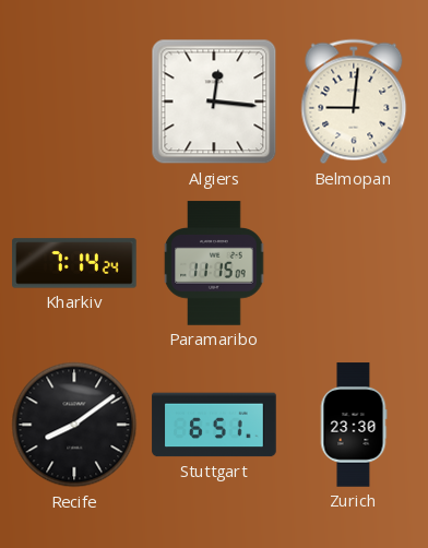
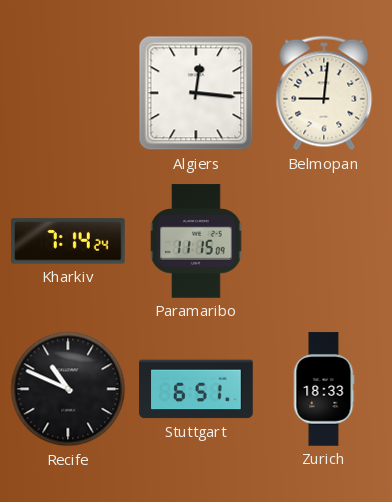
Recife: 8:09 -> 10:49 (68, 389)
Zurich: 23:30 -> 18:33 (324, 389)
